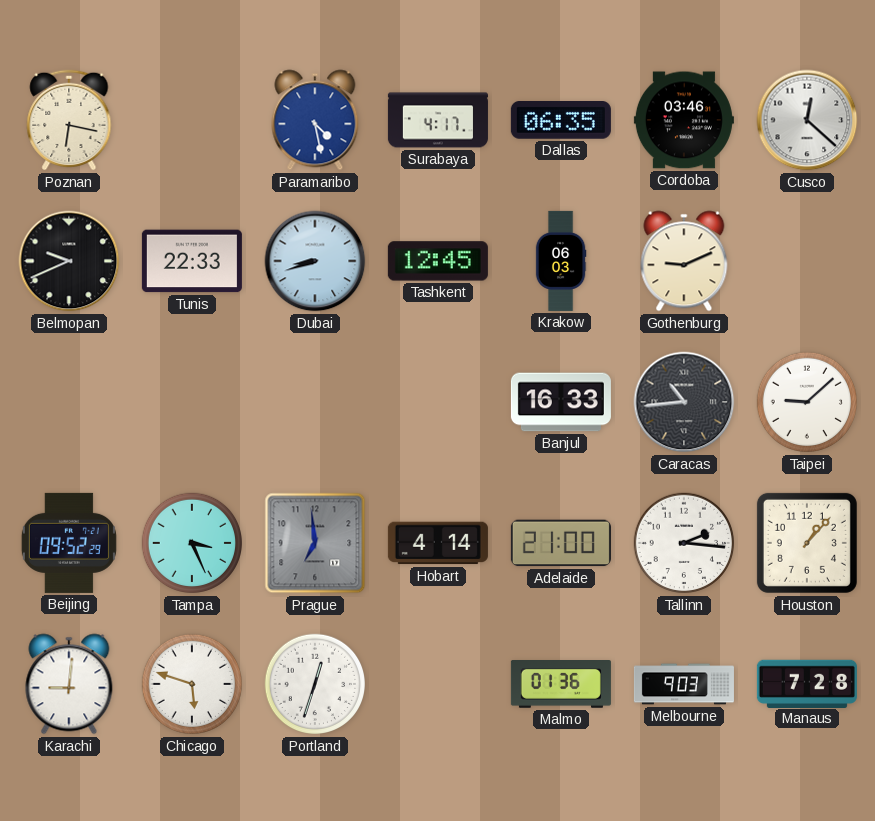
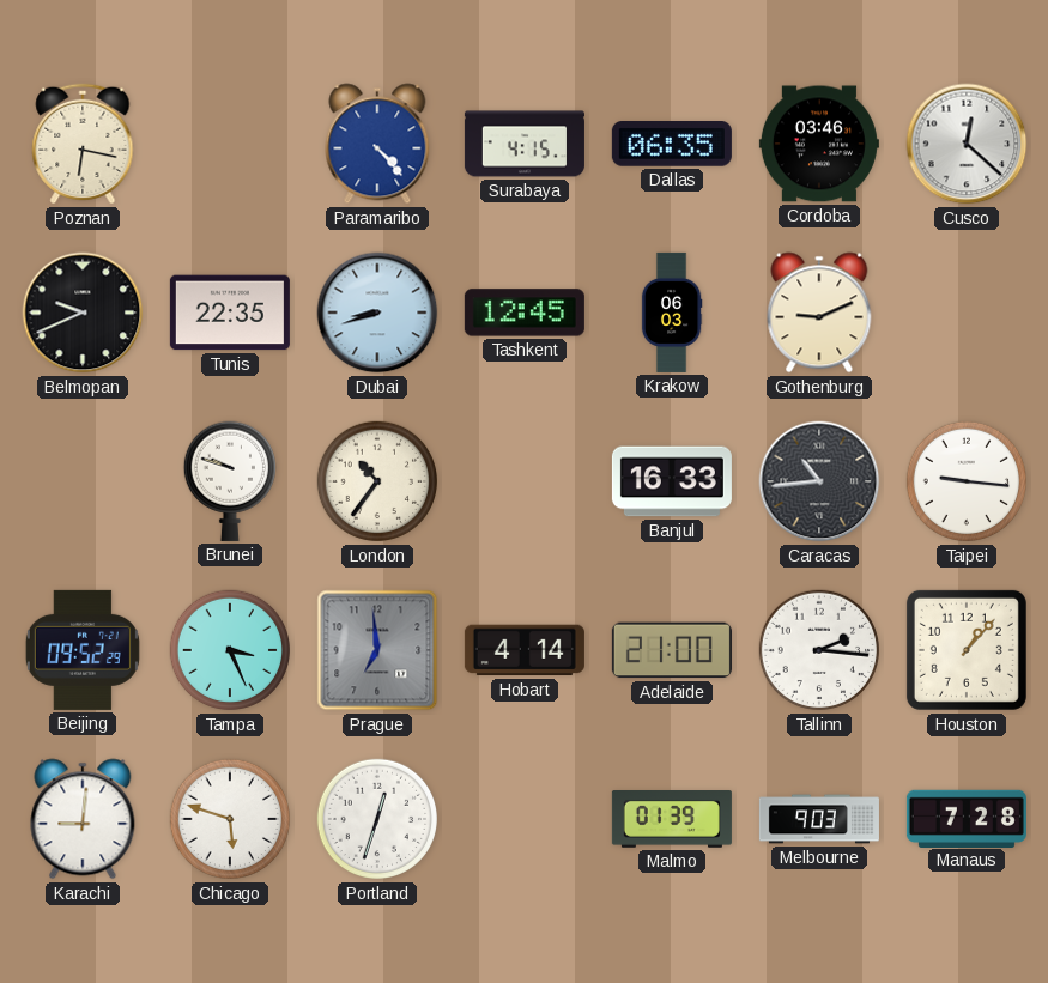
Paramaribo: 4:28 -> 4:23 (377, 144)
Surabaya: 4:17 -> 4:15 (525, 144)
Tunis: 22:33 -> 22:35 (230, 313)
Brunei: none -> 9:48 (229, 481)
London: none -> 10:36 (377, 481)
Taipei: 9:08 -> 9:16 (967, 481)
Malmo: 01:36 -> 01:39 (672, 820)
